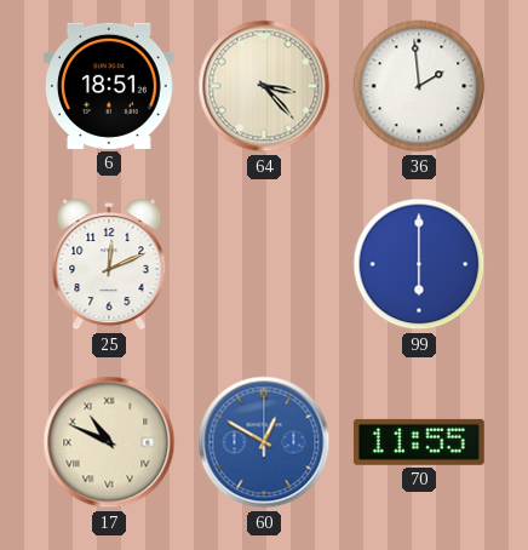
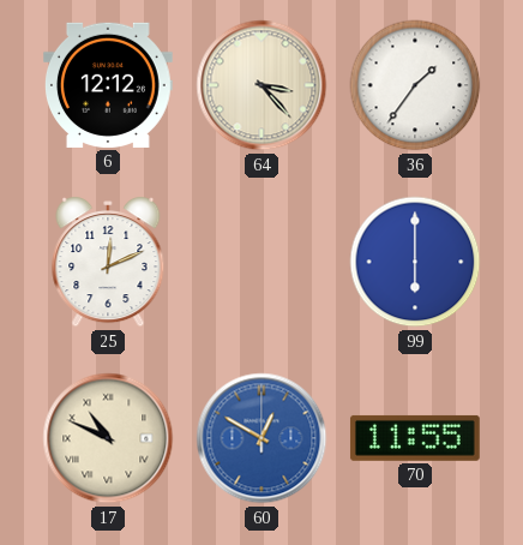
6: 18:51 -> 12:12 (109, 85)
36: 1:59 -> 1:36 (415, 85)
